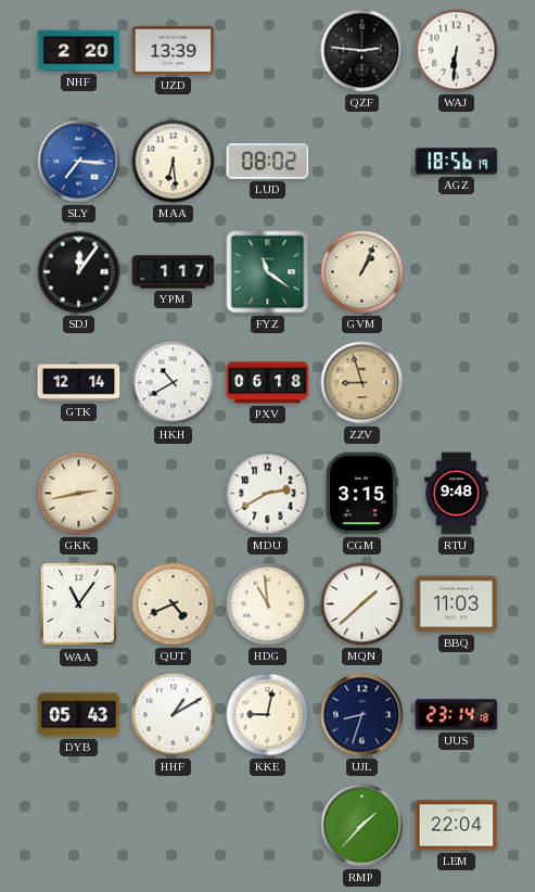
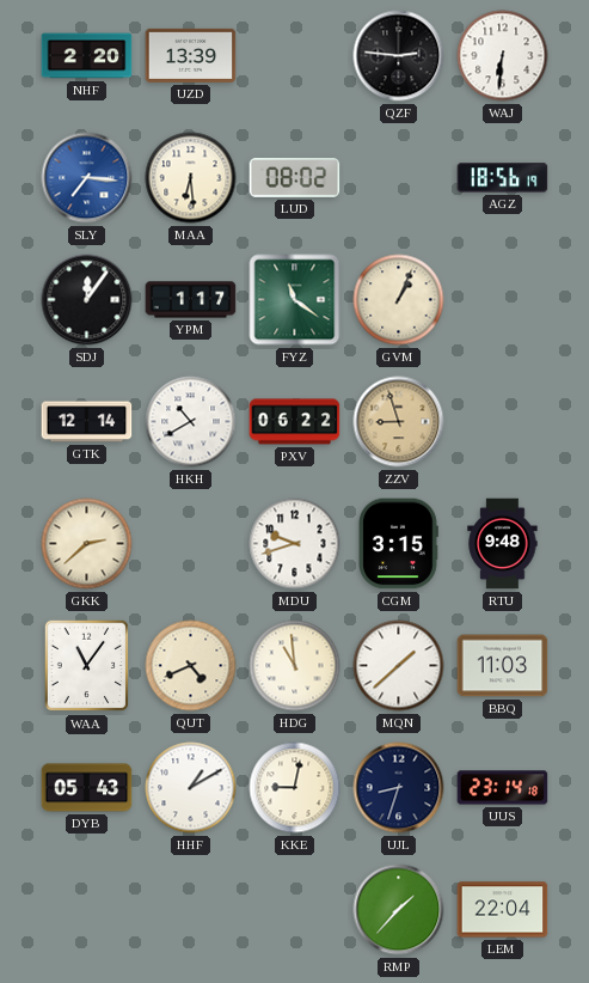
PXV: 06:18 -> 06:22 (295, 422)
GKK: 2:43 -> 2:38 (87, 544)
MDU: 2:40 -> 9:42 (295, 544)
